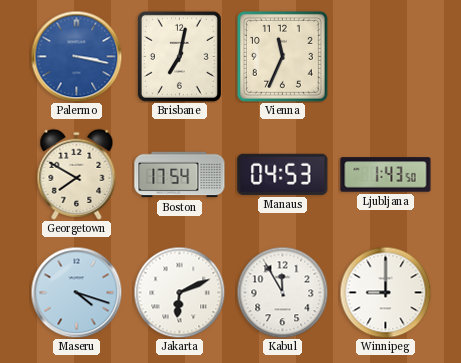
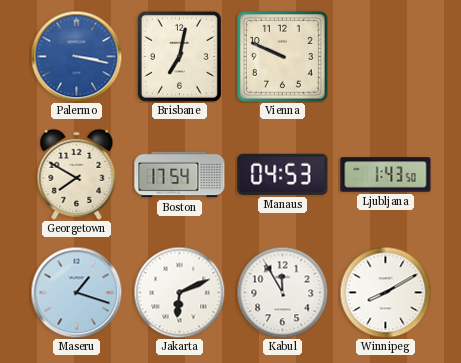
Vienna: 11:34 -> 9:49 (282, 56)
Maseru: 4:18 -> 1:18 (76, 292)
Winnipeg: 9:00 -> 8:10 (385, 292)
